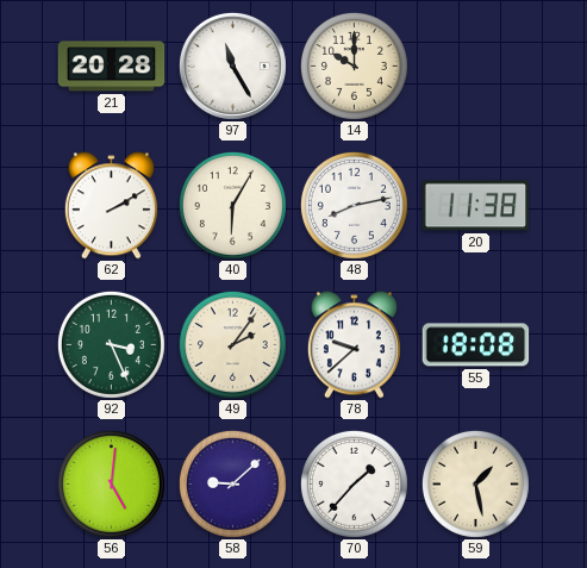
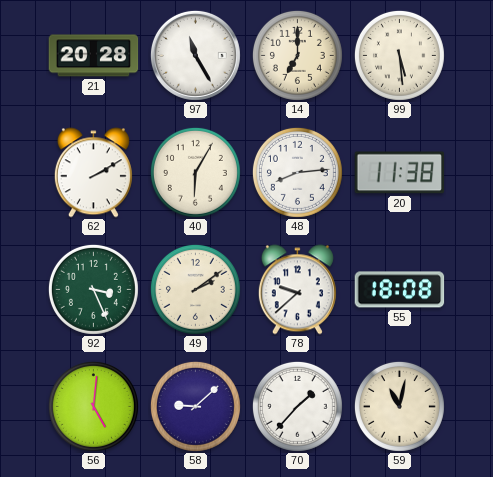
14: 10:00 -> 7:00 (297, 55)
99: none -> 5:29 (399, 55)
48: 8:13 -> 8:14 (297, 172)
49: 2:06 -> 2:09 (195, 289)
59: 1:28 -> 11:02 (399, 406)
